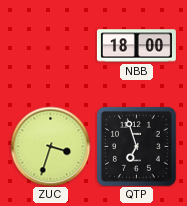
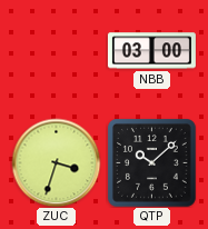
NBB: 18:00 -> 03:00 (151, 51)
QTP: 6:57 -> 10:08 (152, 163)
